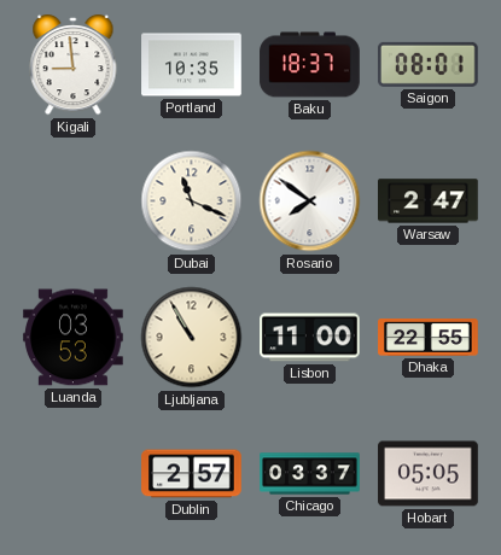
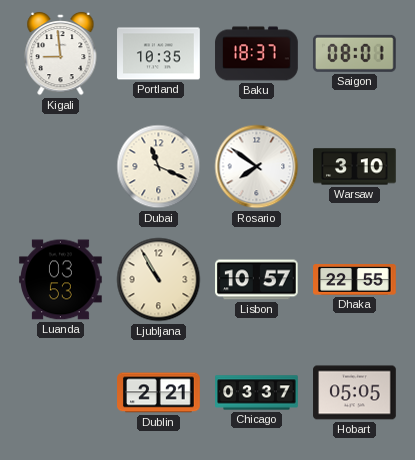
Warsaw: 2:47 -> 3:10 (355, 167)
Lisbon: 11:00 -> 10:57 (257, 280)
Dublin: 2:57 -> 2:21 (159, 393)
